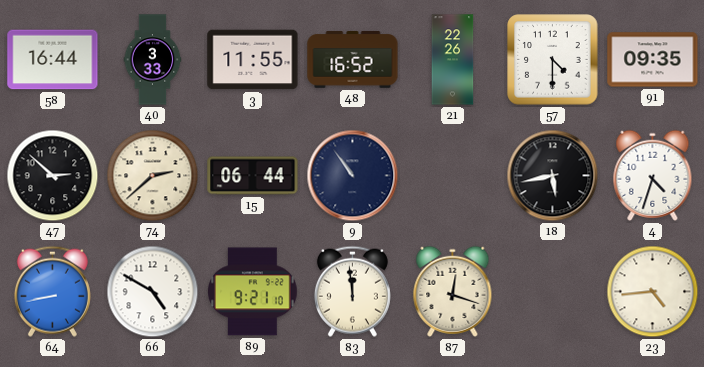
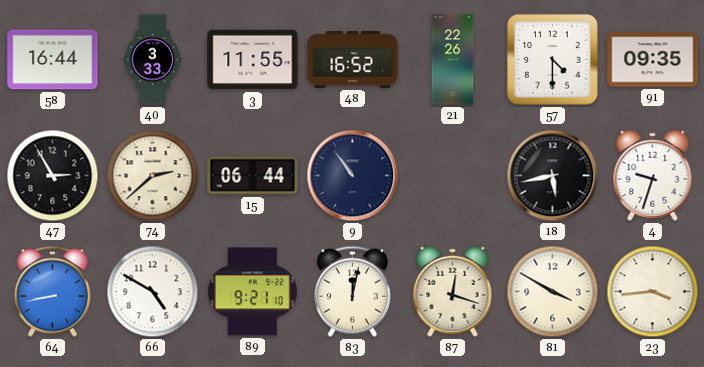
47: 2:52 -> 2:55 (53, 176)
4: 4:33 -> 9:33 (653, 175)
83: 11:59 -> 12:02 (352, 291)
81: none -> 3:50 (553, 292)
23: 4:44 -> 3:44 (653, 292)
